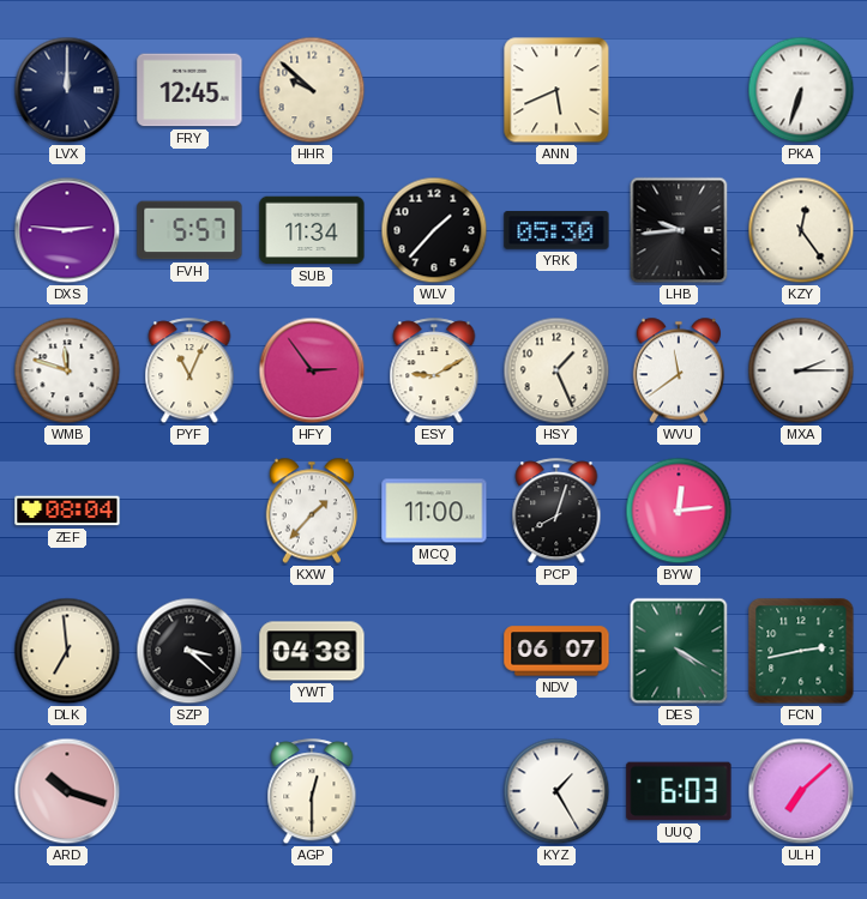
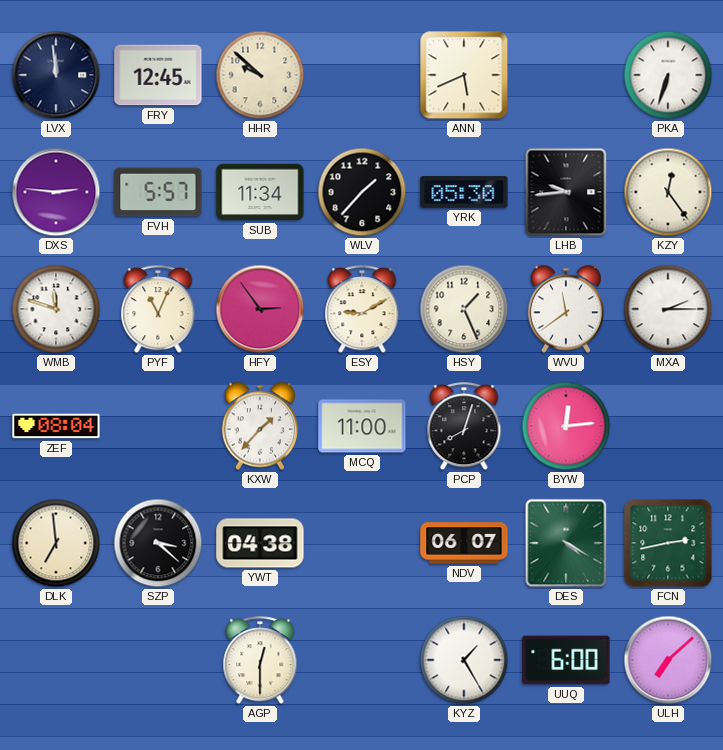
LVX: 12:00 -> 11:59 (56, 75)
ARD: 10:18 -> none (67, 791)
UUQ: 6:03 -> 6:00 (566, 660)
